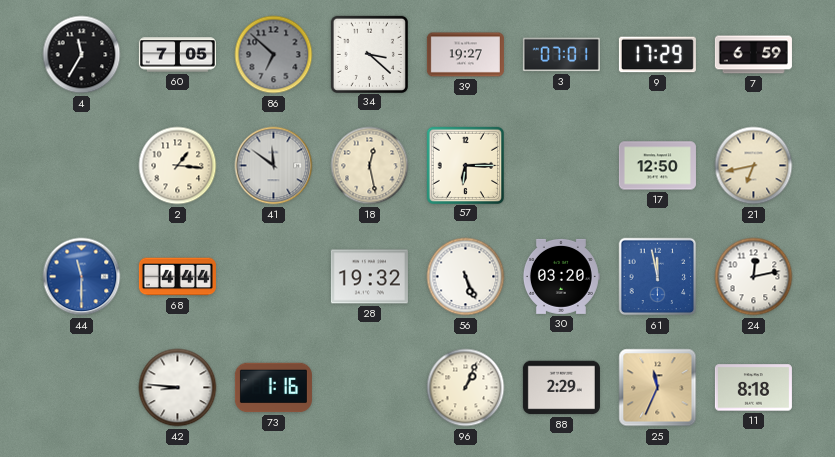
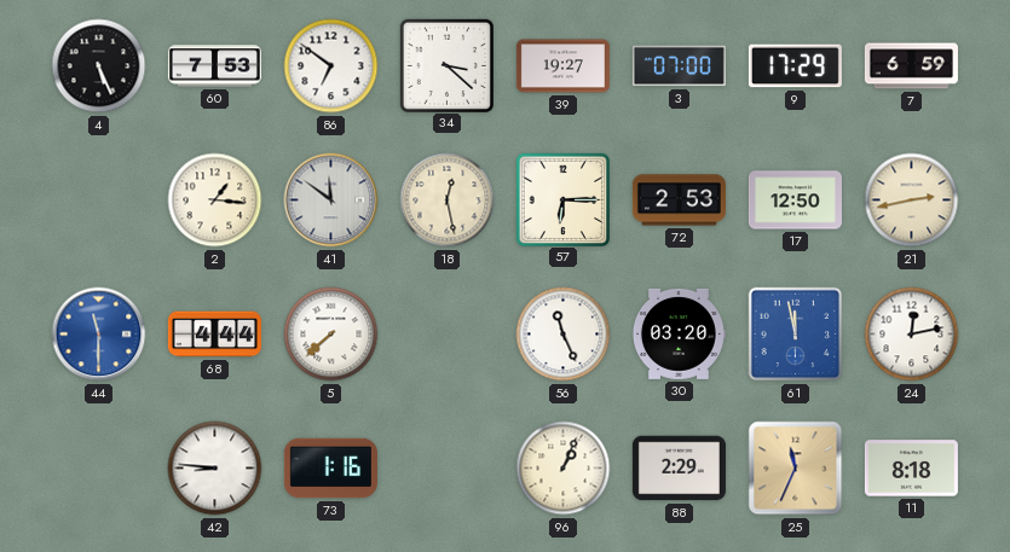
4: 11:35 -> 5:26 (99, 66)
60: 7:05 -> 7:53 (214, 66)
86: 6:52 -> 6:51 (331, 66)
86 dial: grey -> white (331, 66)
3: 07:01 -> 07:00 (679, 66)
72: none -> 2:53 (679, 201)
21: 6:43 -> 2:43 (912, 201)
5: none -> 7:38 (331, 335)
28: 19:32 -> none (369, 277)
56: 5:26 -> 11:26 (564, 335)
